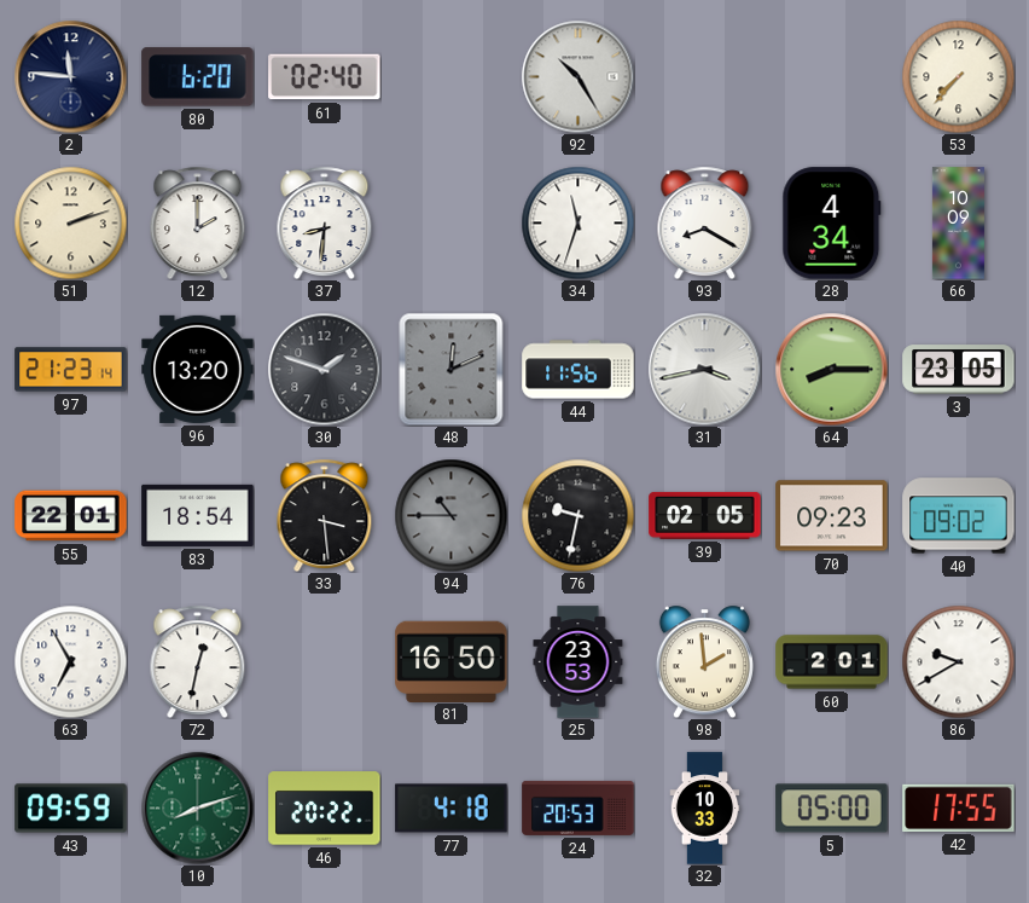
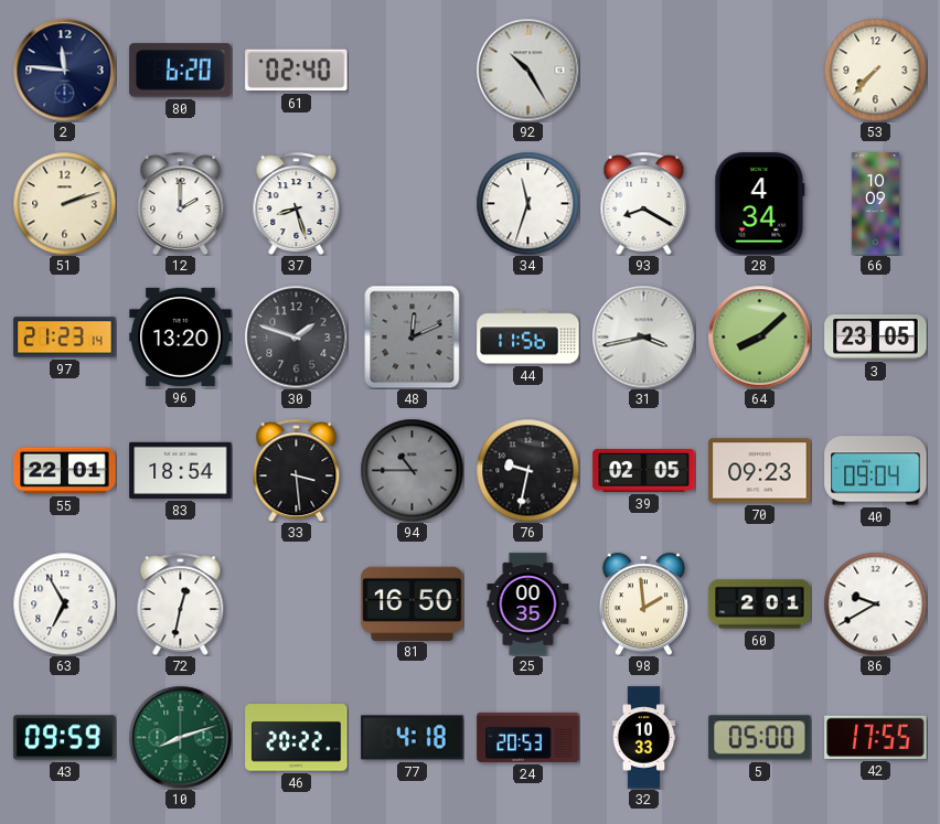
37: 8:31 -> 8:27 (297, 203)
64: 8:15 -> 8:08 (759, 336)
40: 09:02 -> 09:04 (876, 471)
25: 23:53 -> 00:35 (528, 604)
